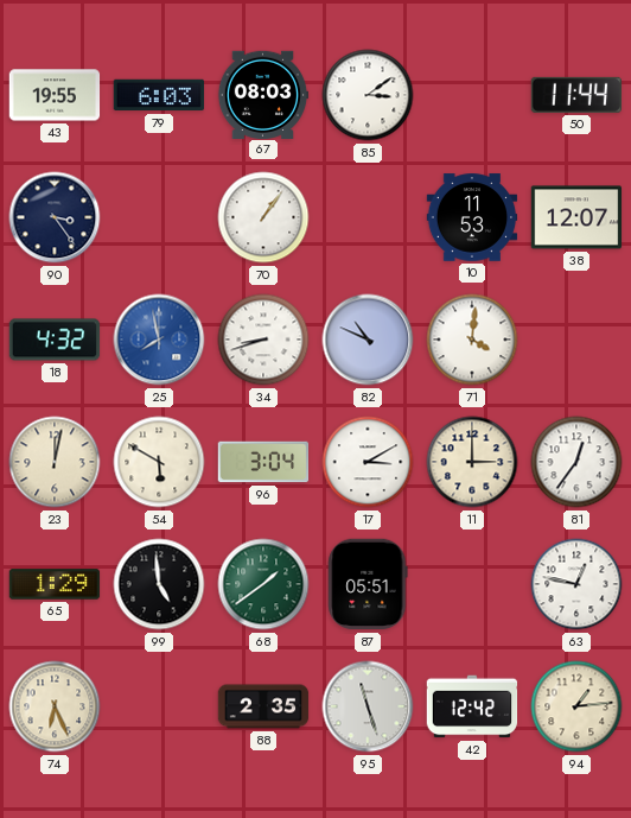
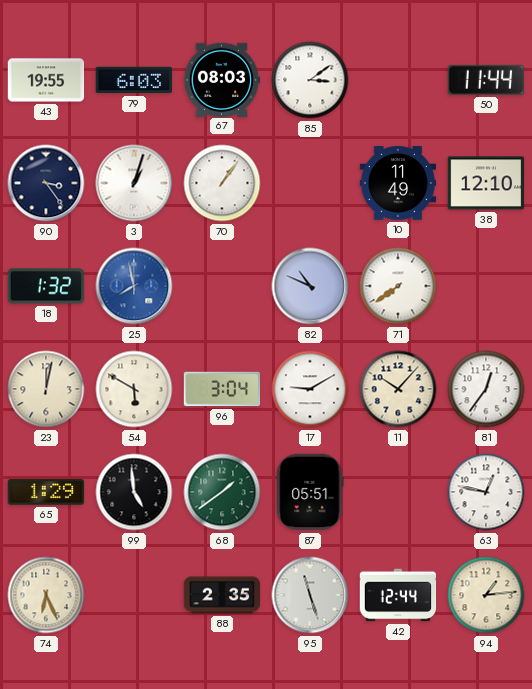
3: none -> 1:03 (134, 183)
10: 11:53 -> 11:49 (398, 183)
38: 12:07 -> 12:10 (486, 183)
18: 4:32 -> 1:32 (46, 286)
34: 8:42 -> none (263, 340)
71: 4:01 -> 7:39 (398, 286)
17: 3:10 -> 9:10 (310, 389)
11: 3:00 -> 10:07 (398, 389)
42: 12:42 -> 12:44 (398, 595)
